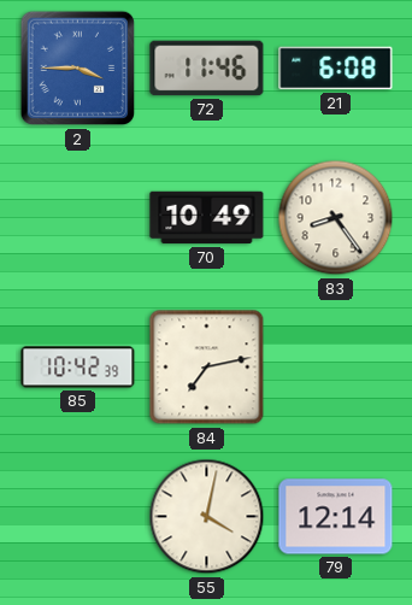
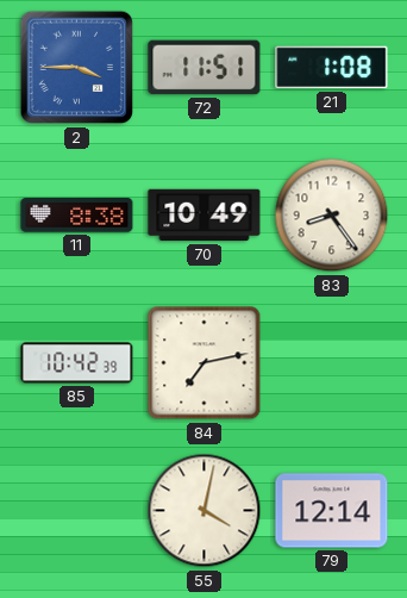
72: 11:46 -> 11:51 (205, 68)
21: 6:08 -> 1:08 (332, 68)
11: none -> 8:38 (77, 216)
